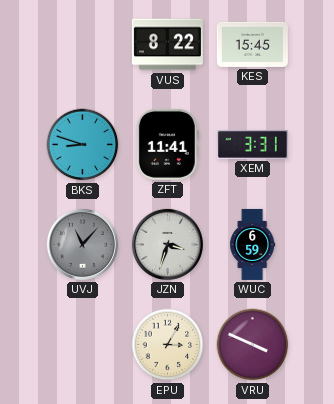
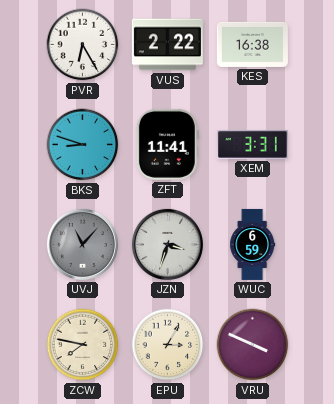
PVR: none -> 6:25 (83, 45)
VUS: 8:22 -> 2:22 (167, 45)
KES: 15:45 -> 16:38 (252, 44)
ZCW: none -> 7:47 (83, 345)
